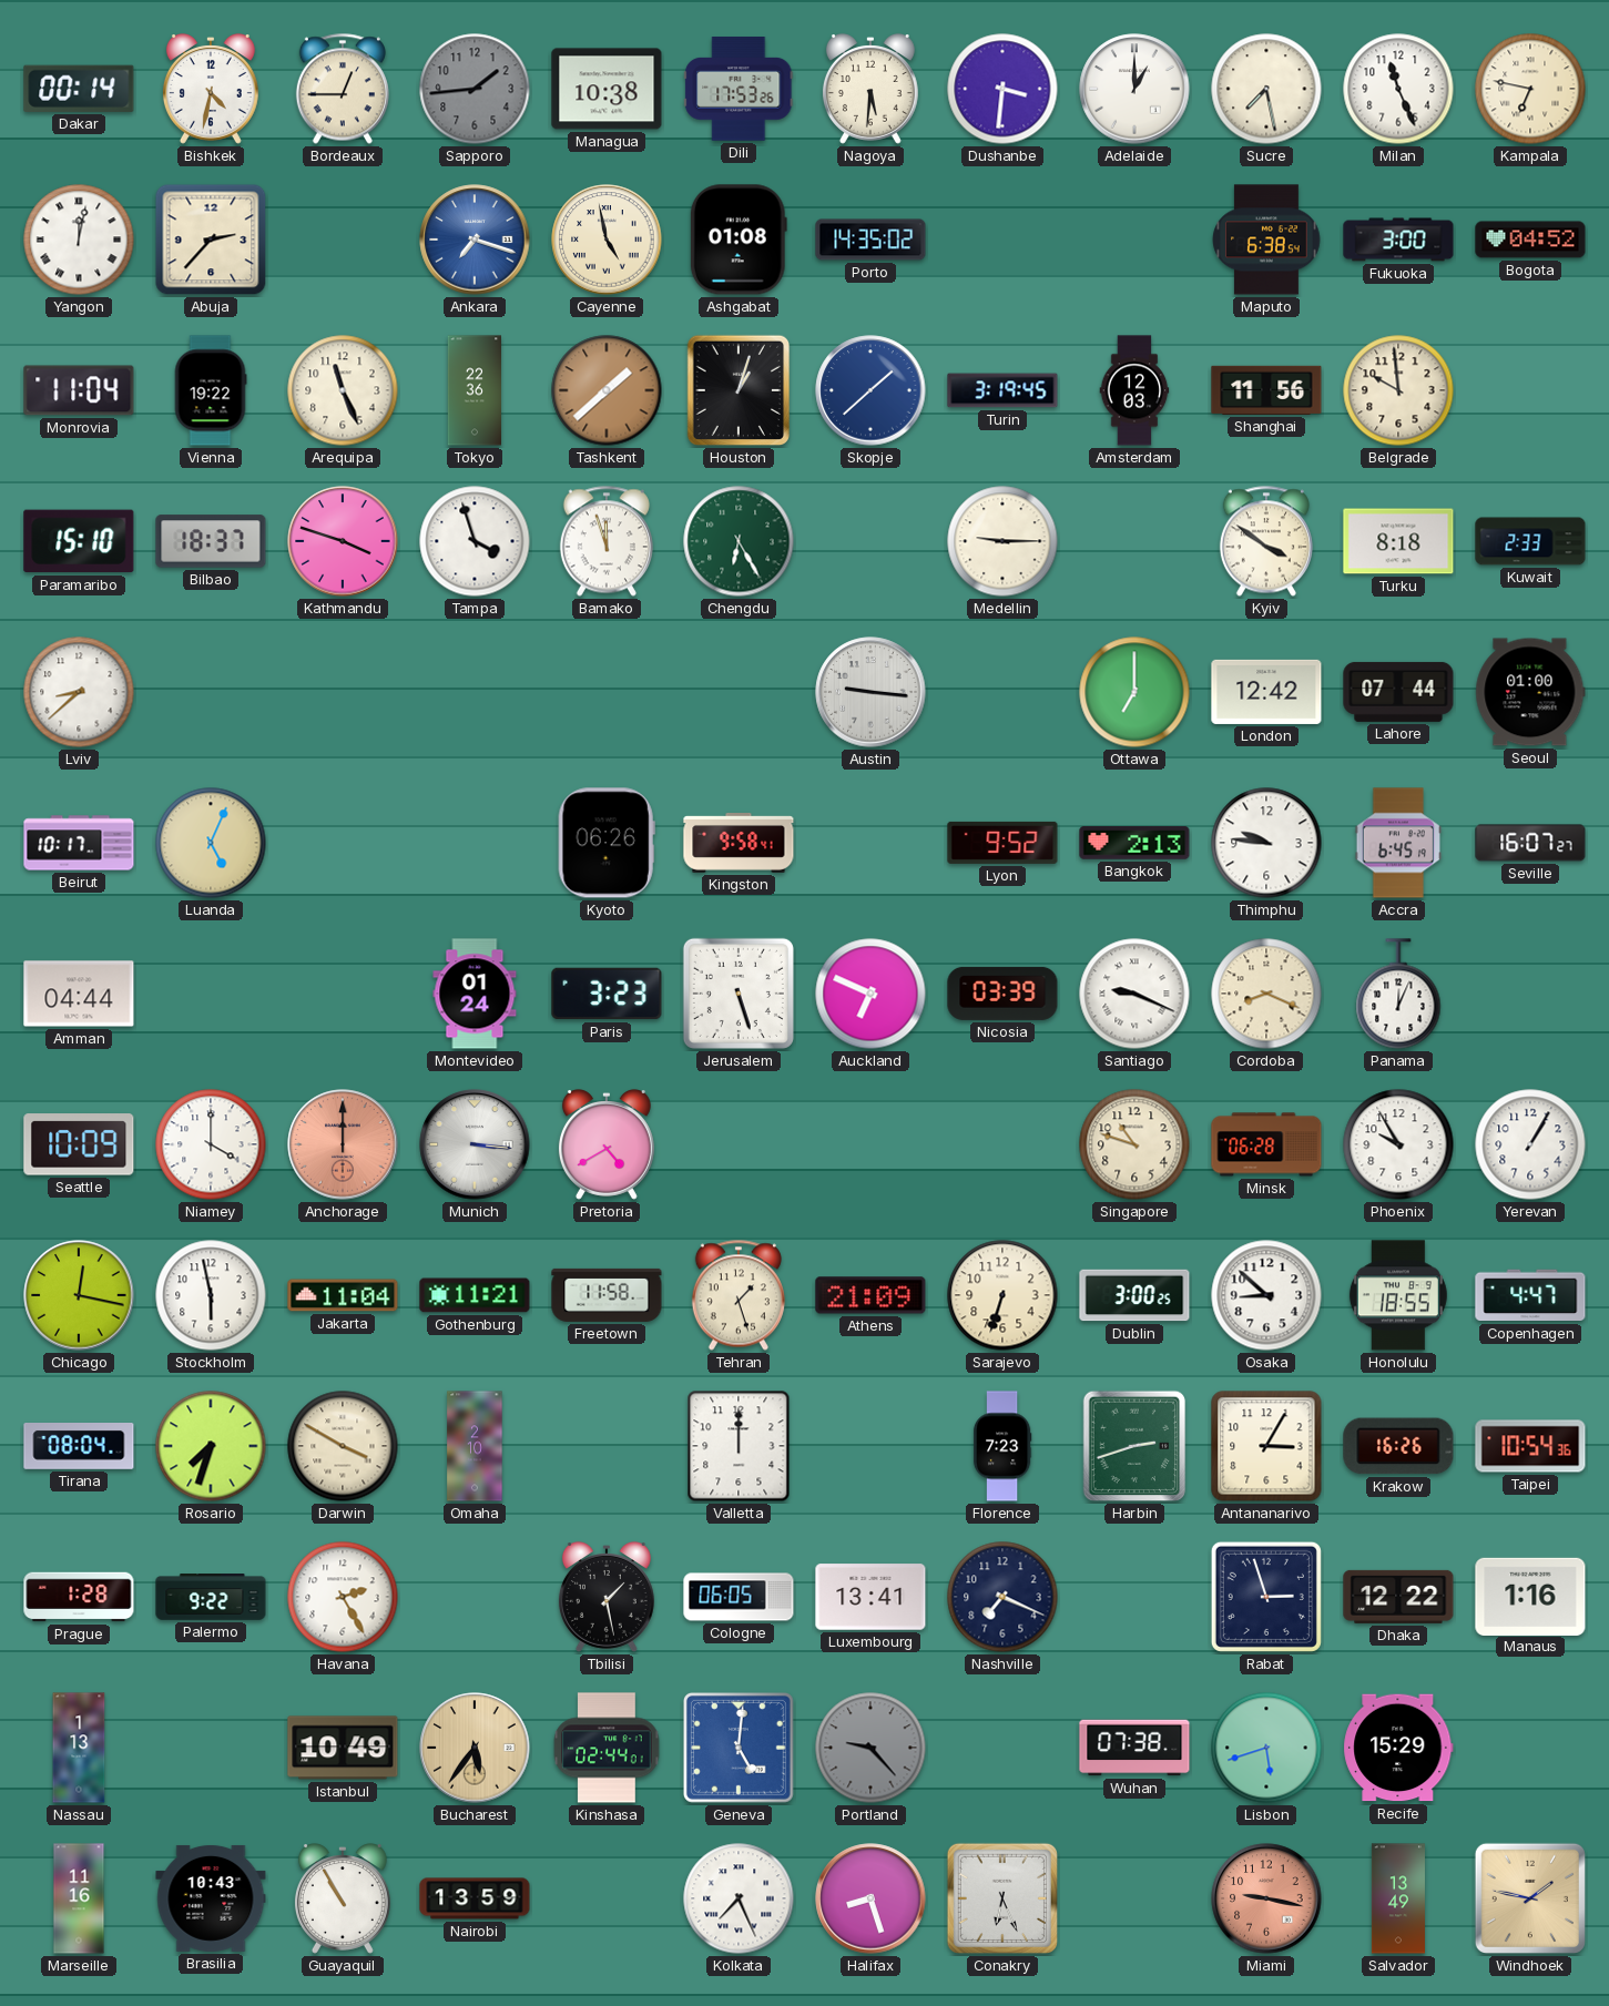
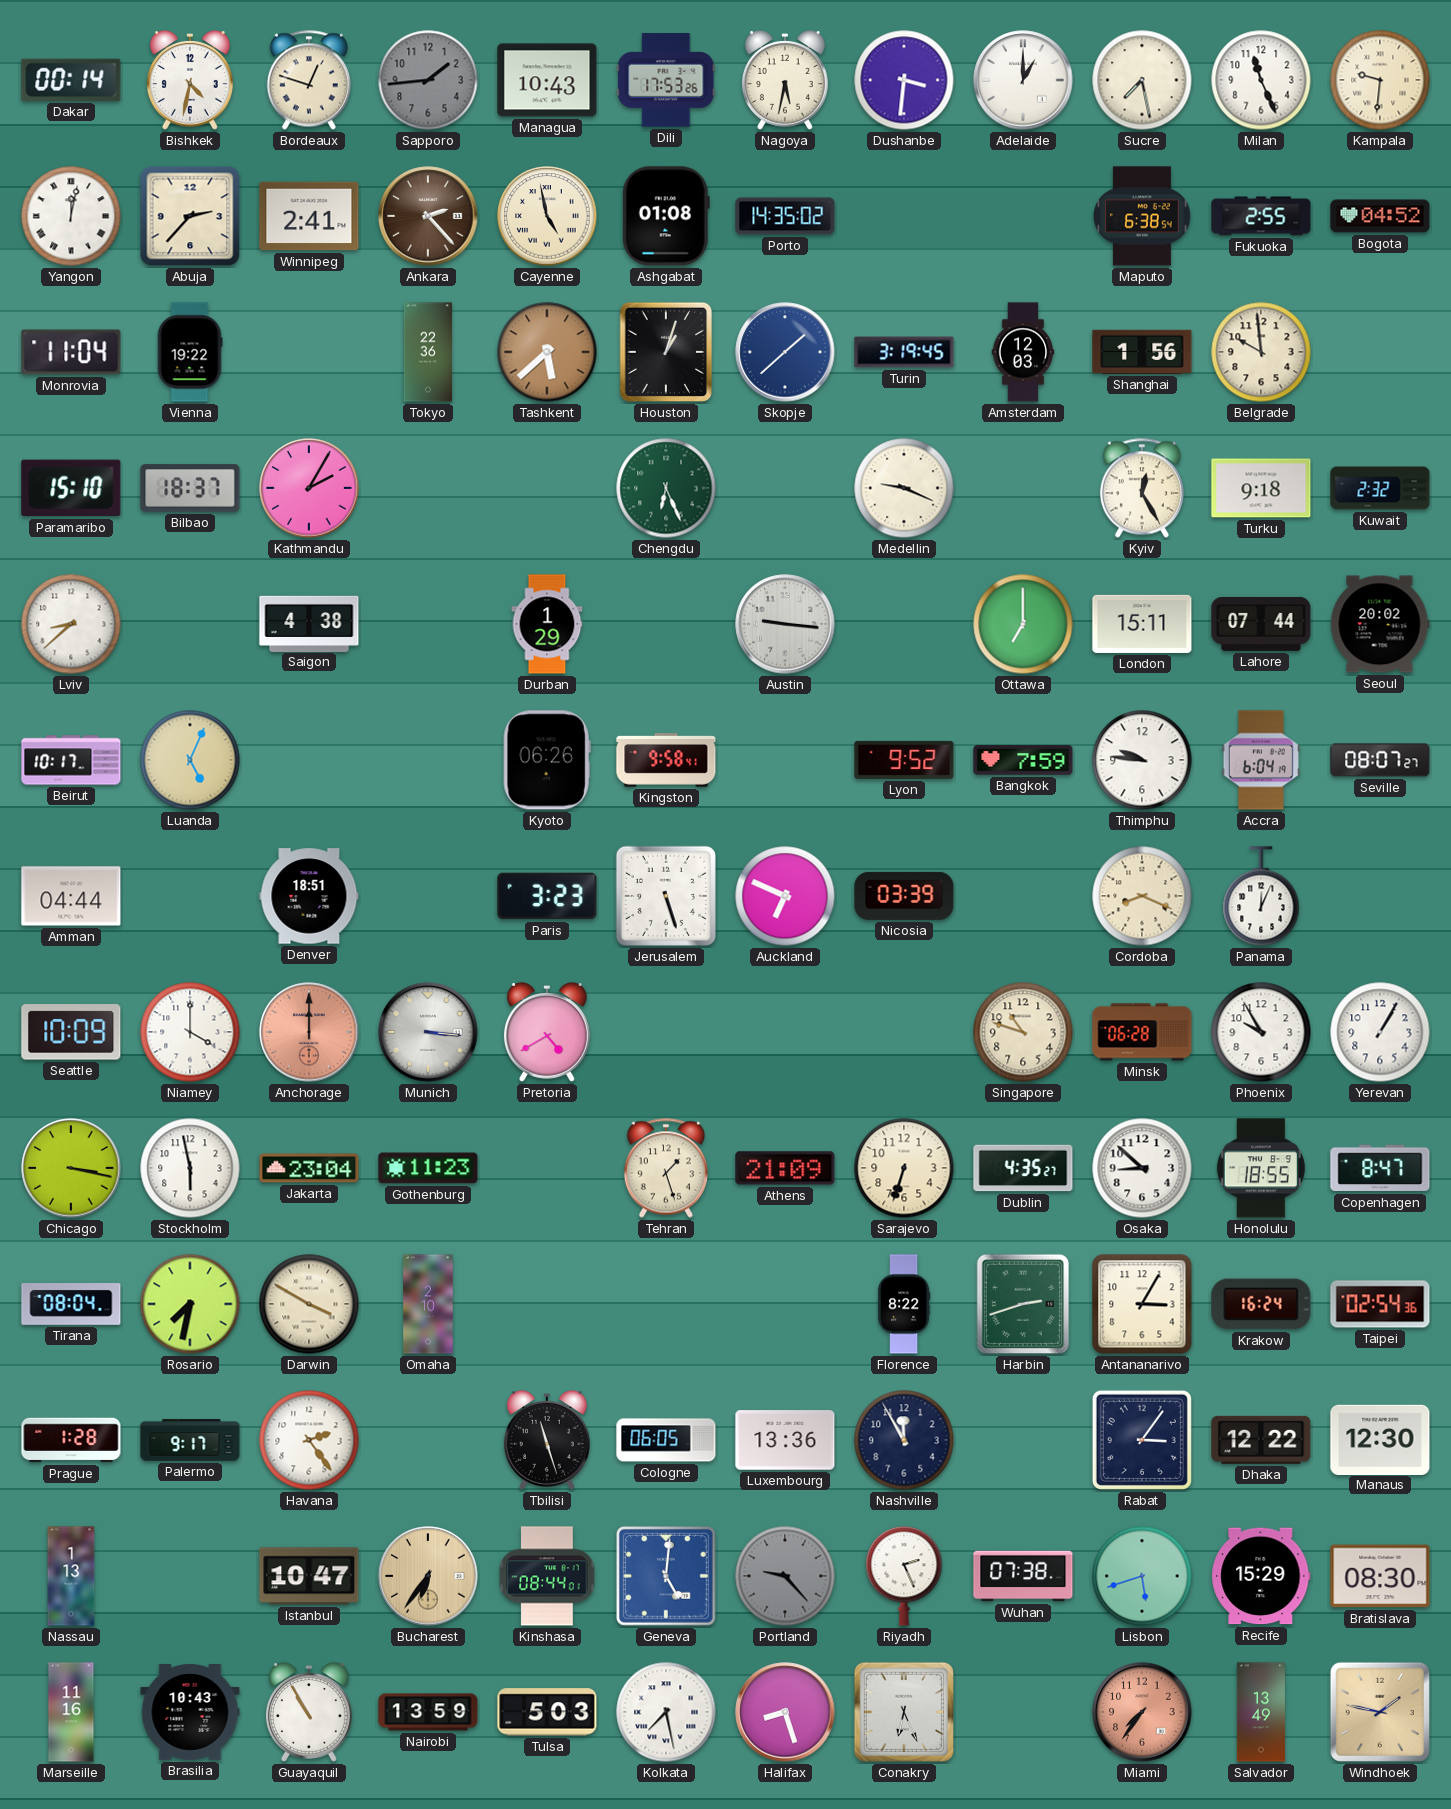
Bordeaux: 12:45 -> 12:48 (309, 80)
Managua: 10:38 -> 10:43 (547, 80)
Nagoya: 5:31 -> 5:32 (785, 80)
Kampala: 6:47 -> 9:31 (1380, 80)
Winnipeg: none -> 2:41 (309, 216)
Ankara: 7:18 -> 2:23 (428, 216)
Ankara dial: blue -> brown (428, 216)
Fukuoka: 3:00 -> 2:55 (1261, 216)
Arequipa: 11:26 -> none (343, 390)
Tashkent: 1:38 -> 5:38 (547, 352)
Shanghai: 11:56 -> 1:56 (1142, 352)
Kathmandu: 3:48 -> 2:05 (309, 488)
Tampa: 3:57 -> none (475, 541)
Bamako: 11:57 -> none (607, 541)
Chengdu: 6:25 -> 6:26 (666, 488)
Medellin: 9:15 -> 9:19 (904, 488)
Kyiv: 3:51 -> 12:25 (1142, 488)
Turku: 8:18 -> 9:18 (1261, 488)
Kuwait: 2:33 -> 2:32 (1380, 488)
Saigon: none -> 4:38 (309, 623)
Durban: none -> 1:29 (547, 624)
London: 12:42 -> 15:11 (1142, 624)
Seoul: 01:00 -> 20:02 (1380, 624)
Bangkok: 2:13 -> 7:59 (1023, 760)
Accra: 6:45 -> 6:04 (1261, 760)
Seville: 16:07 -> 08:07 (1380, 760)
Denver: none -> 18:51 (309, 896)
Montevideo: 01:24 -> none (475, 994)
Santiago: 9:19 -> none (1134, 994)
Chicago: 12:17 -> 3:17 (71, 1168)
Jakarta: 11:04 -> 23:04 (309, 1168)
Gothenburg: 11:21 -> 11:23 (428, 1168)
Freetown: 11:58 -> none (607, 1295)
Dublin: 3:00 -> 4:35 (1023, 1168)
Copenhagen: 4:47 -> 8:47 (1380, 1168)
Rosario: 7:33 -> 7:32 (190, 1304)
Valletta: 12:00 -> none (739, 1446)
Florence: 7:23 -> 8:22 (904, 1304)
Krakow: 16:26 -> 16:24 (1261, 1304)
Taipei: 10:54 -> 02:54 (1380, 1304)
Palermo: 9:22 -> 9:17 (190, 1440)
Havana: 2:25 -> 2:24 (309, 1440)
Tbilisi: 1:28 -> 11:27 (547, 1440)
Luxembourg: 13:41 -> 13:36 (785, 1440)
Nashville: 7:19 -> 11:55 (904, 1440)
Rabat: 2:57 -> 3:06 (1142, 1440)
Manaus: 1:16 -> 12:30 (1380, 1439)
Istanbul: 10:49 -> 10:47 (309, 1576)
Bucharest: 5:36 -> 6:36 (428, 1576)
Kinshasa: 02:44 -> 08:44 (547, 1576)
Riyadh: none -> 2:26 (904, 1576)
Bratislava: none -> 08:30 (1380, 1576)
Tulsa: none -> 5:03 (547, 1712)
Kolkata: 7:26 -> 7:28 (666, 1712)
Miami: 9:17 -> 7:36 (1142, 1712)
